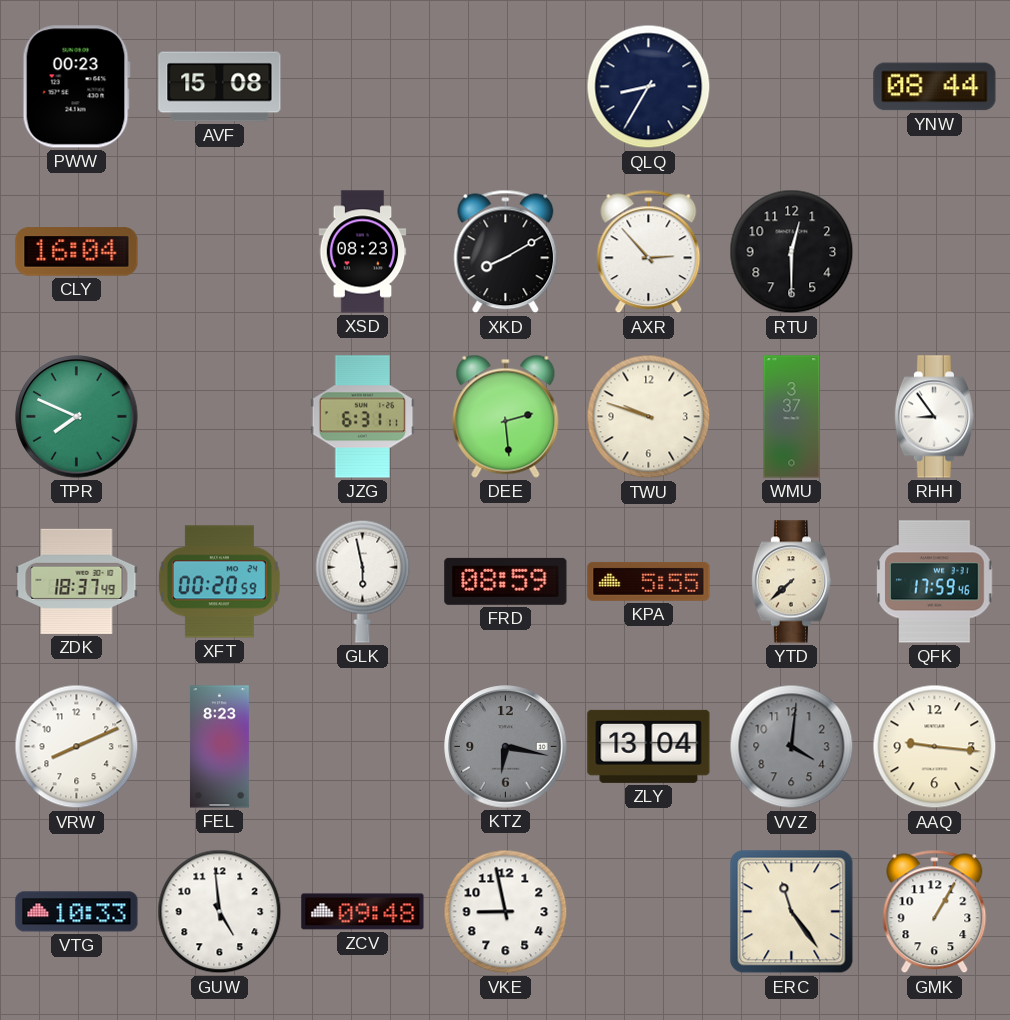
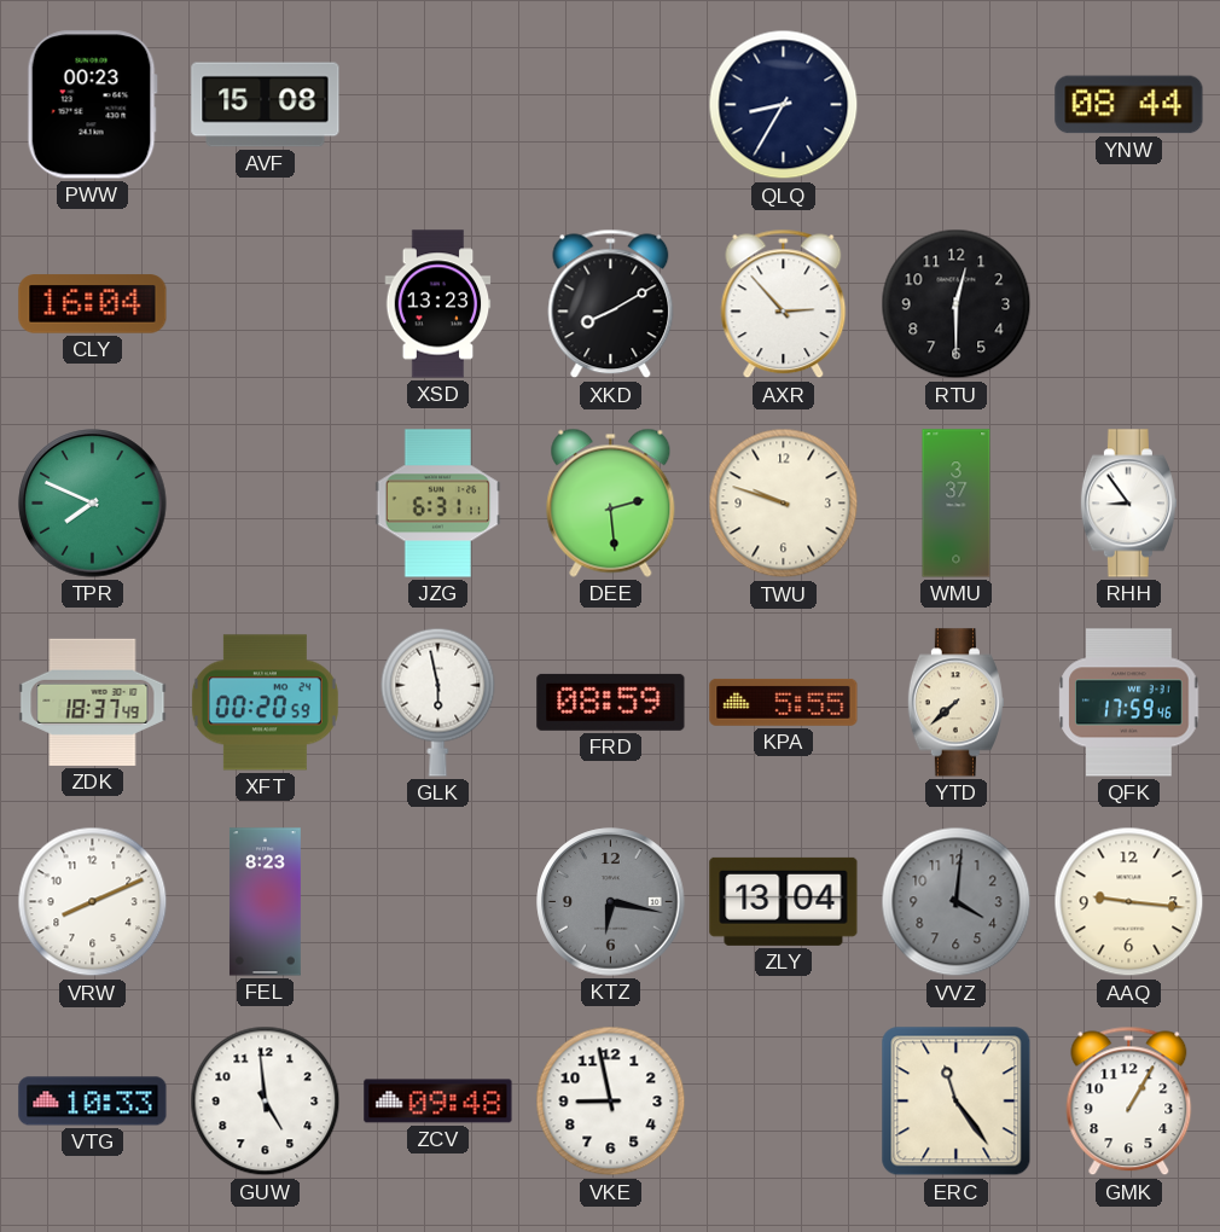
XSD: 08:23 -> 13:23 (438, 304)
